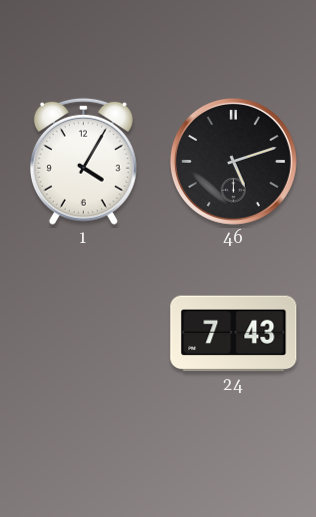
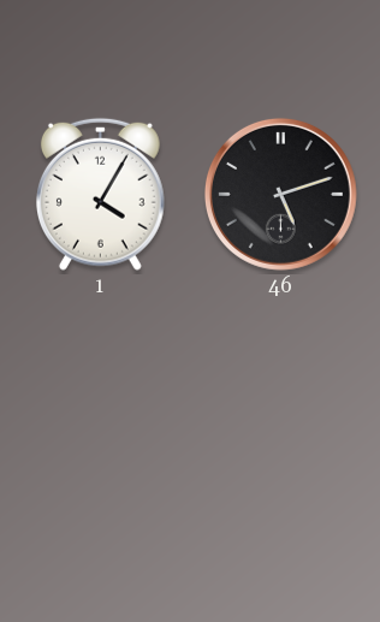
24: 7:43 -> none (234, 334)
